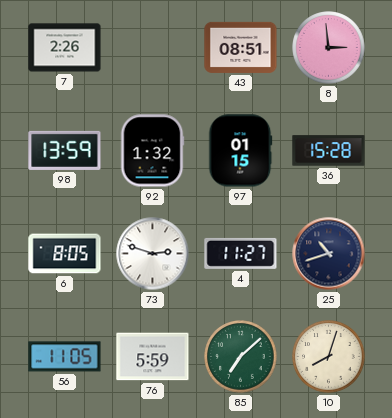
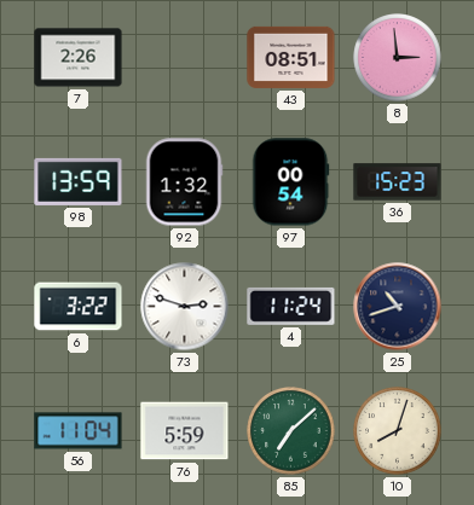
97: 01:15 -> 00:54 (290, 182)
36: 15:28 -> 15:23 (398, 182)
6: 8:05 -> 3:22 (79, 307)
4: 11:27 -> 11:24 (291, 306)
56: 11:05 -> 11:04 (79, 431)
